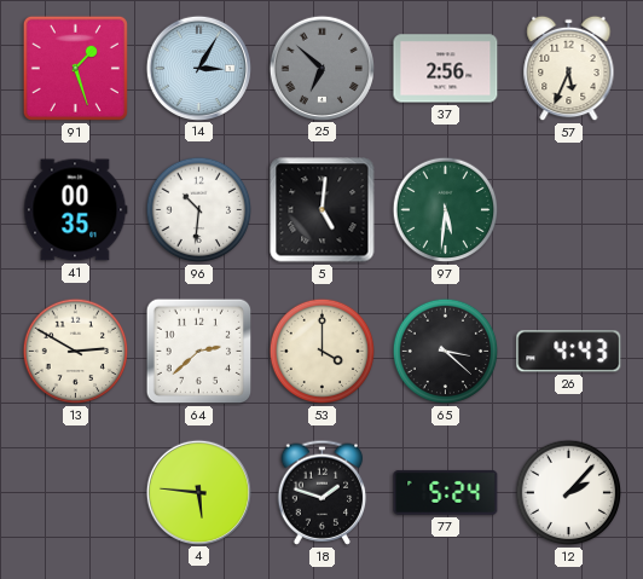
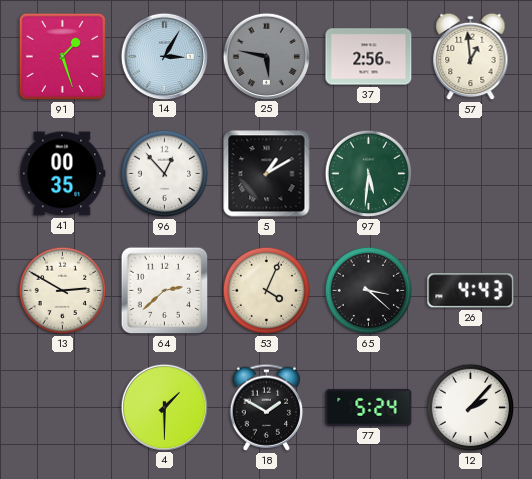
25: 6:52 -> 5:47 (266, 56)
57: 5:34 -> 12:59 (471, 57)
96: 10:31 -> 12:53 (165, 174)
5: 5:01 -> 1:10 (267, 174)
53: 4:00 -> 4:04 (267, 291)
4: 5:46 -> 1:30 (164, 407)
18: 1:48 -> 1:50 (267, 407)
